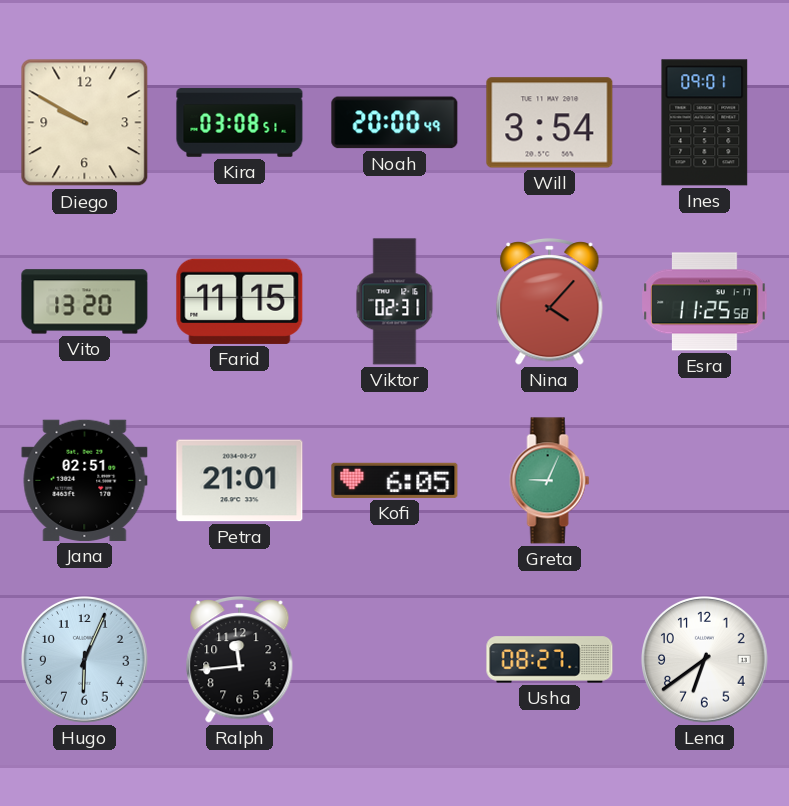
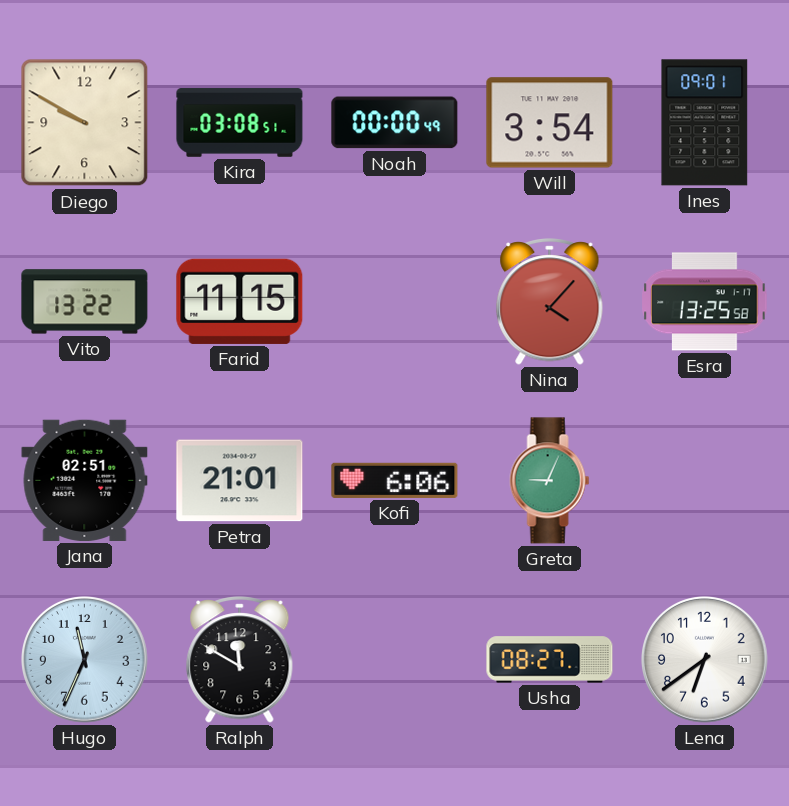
Noah: 20:00 -> 00:00 (395, 123)
Vito: 13:20 -> 13:22 (85, 302)
Viktor: 02:31 -> none (395, 302)
Esra: 11:25 -> 13:25 (705, 302)
Kofi: 6:05 -> 6:06 (395, 480)
Hugo: 6:04 -> 11:34 (85, 660)
Ralph: 11:44 -> 11:50 (240, 660)
